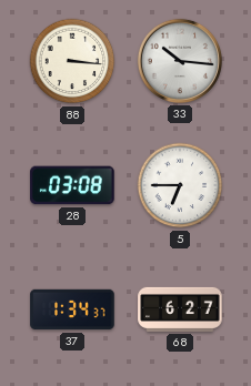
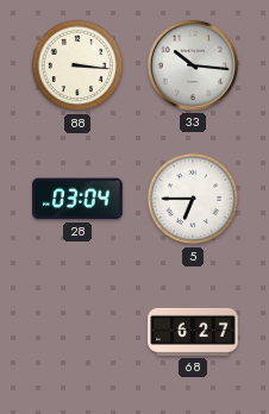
28: 03:08 -> 03:04 (77, 199)
37: 1:34 -> none (72, 309)
